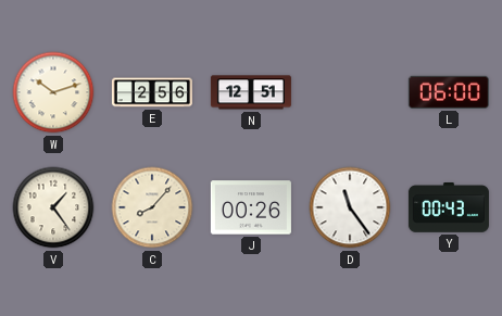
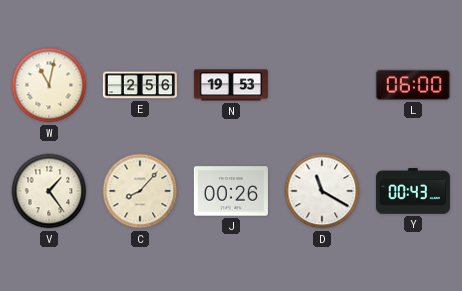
W: 10:12 -> 11:02 (49, 85)
N: 12:51 -> 19:53 (231, 85)
D: 11:24 -> 11:20 (322, 191)
